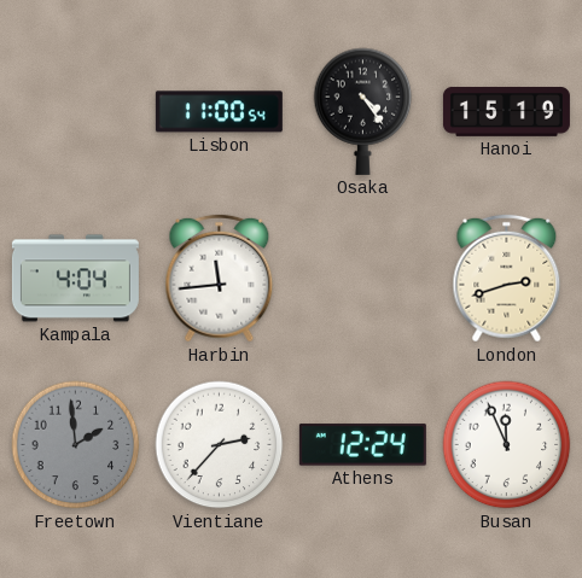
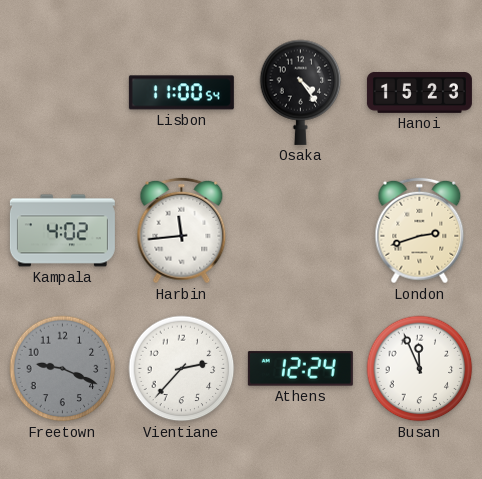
Hanoi: 15:19 -> 15:23 (419, 93)
Kampala: 4:04 -> 4:02 (62, 231)
Freetown: 1:59 -> 9:19 (63, 369)
